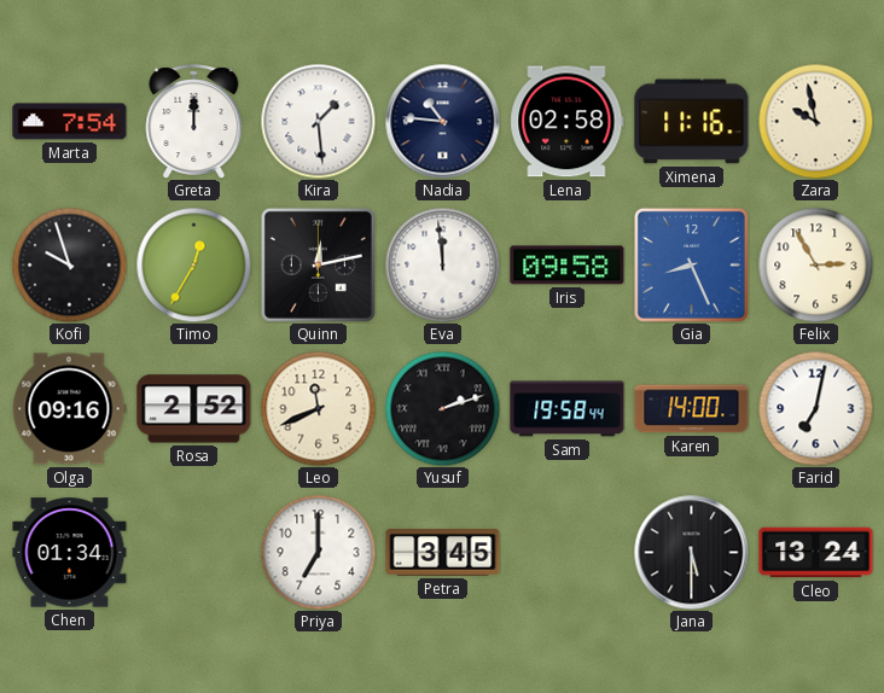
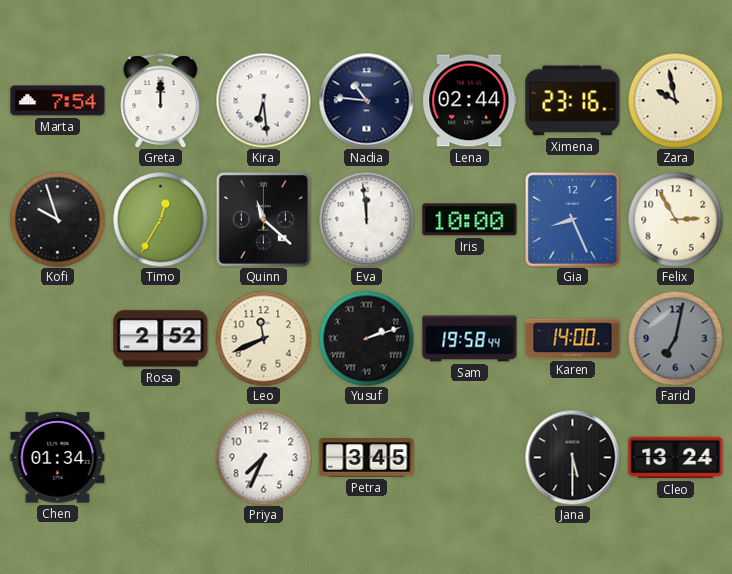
Kira: 1:29 -> 6:29 (263, 100)
Lena: 02:58 -> 02:44 (470, 101)
Ximena: 11:16 -> 23:16 (573, 101)
Quinn: 12:13 -> 11:22 (263, 219)
Iris: 09:58 -> 10:00 (470, 220)
Olga: 09:16 -> none (69, 409)
Farid dial: white -> grey (675, 338)
Priya: 7:00 -> 7:34 (263, 457)
